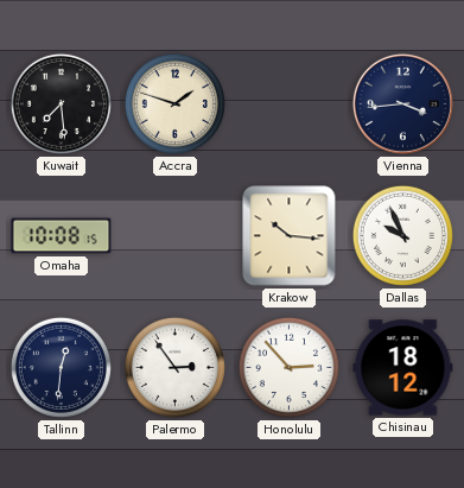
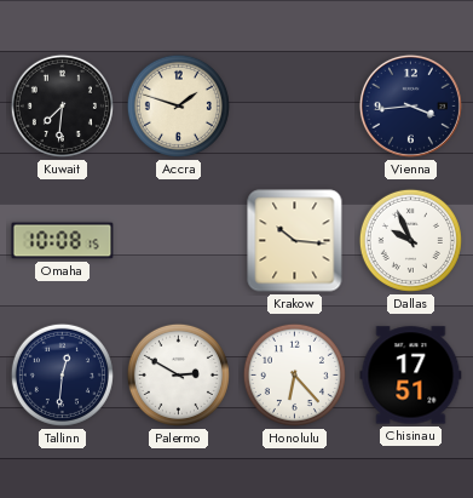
Kuwait: 7:29 -> 7:31 (62, 105)
Palermo: 2:54 -> 2:50 (178, 374)
Honolulu: 2:53 -> 6:23 (294, 374)
Chisinau: 18:12 -> 17:51 (411, 376)
